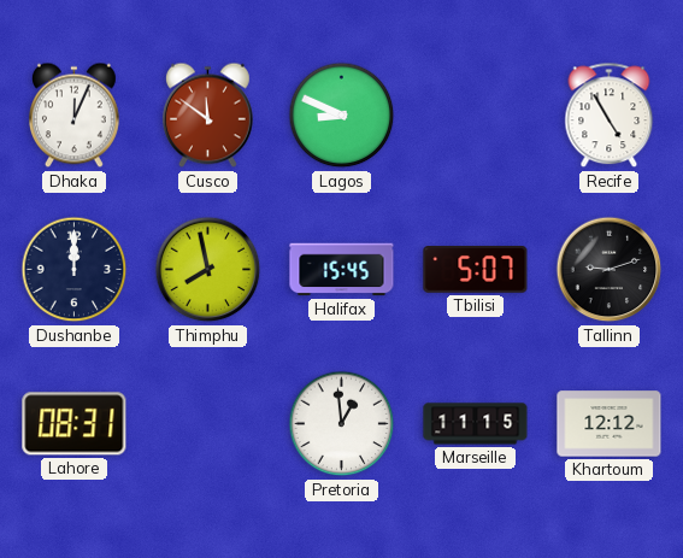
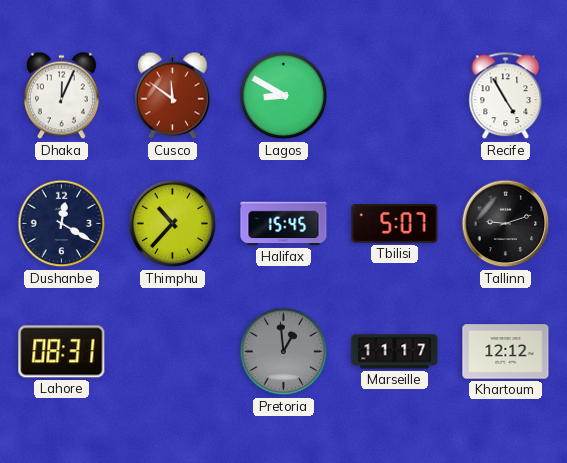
Lagos: 8:49 -> 8:50 (284, 96)
Dushanbe: 12:00 -> 12:20 (62, 224)
Thimphu: 7:58 -> 10:37 (173, 224)
Pretoria dial: white -> grey (284, 352)
Marseille: 11:15 -> 11:17 (395, 352)
